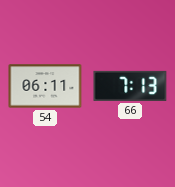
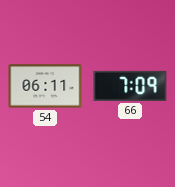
66: 7:13 -> 7:09 (130, 86)
